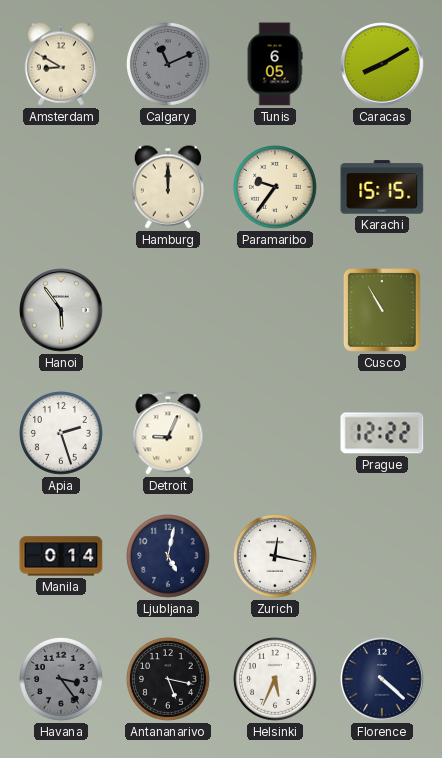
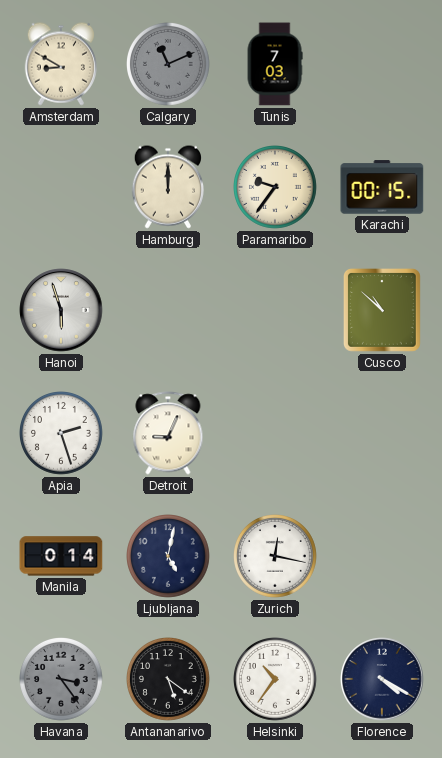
Tunis: 6:05 -> 7:03 (275, 64)
Caracas: 8:10 -> none (382, 64)
Karachi: 15:15 -> 00:15 (382, 187)
Hanoi: 5:54 -> 5:57 (61, 310)
Cusco: 10:55 -> 10:52 (383, 311)
Prague: 12:22 -> none (382, 433)
Antananarivo: 5:17 -> 5:21 (169, 680)
Helsinki: 5:34 -> 10:36 (276, 680)
Florence: 4:22 -> 4:20 (382, 679)
